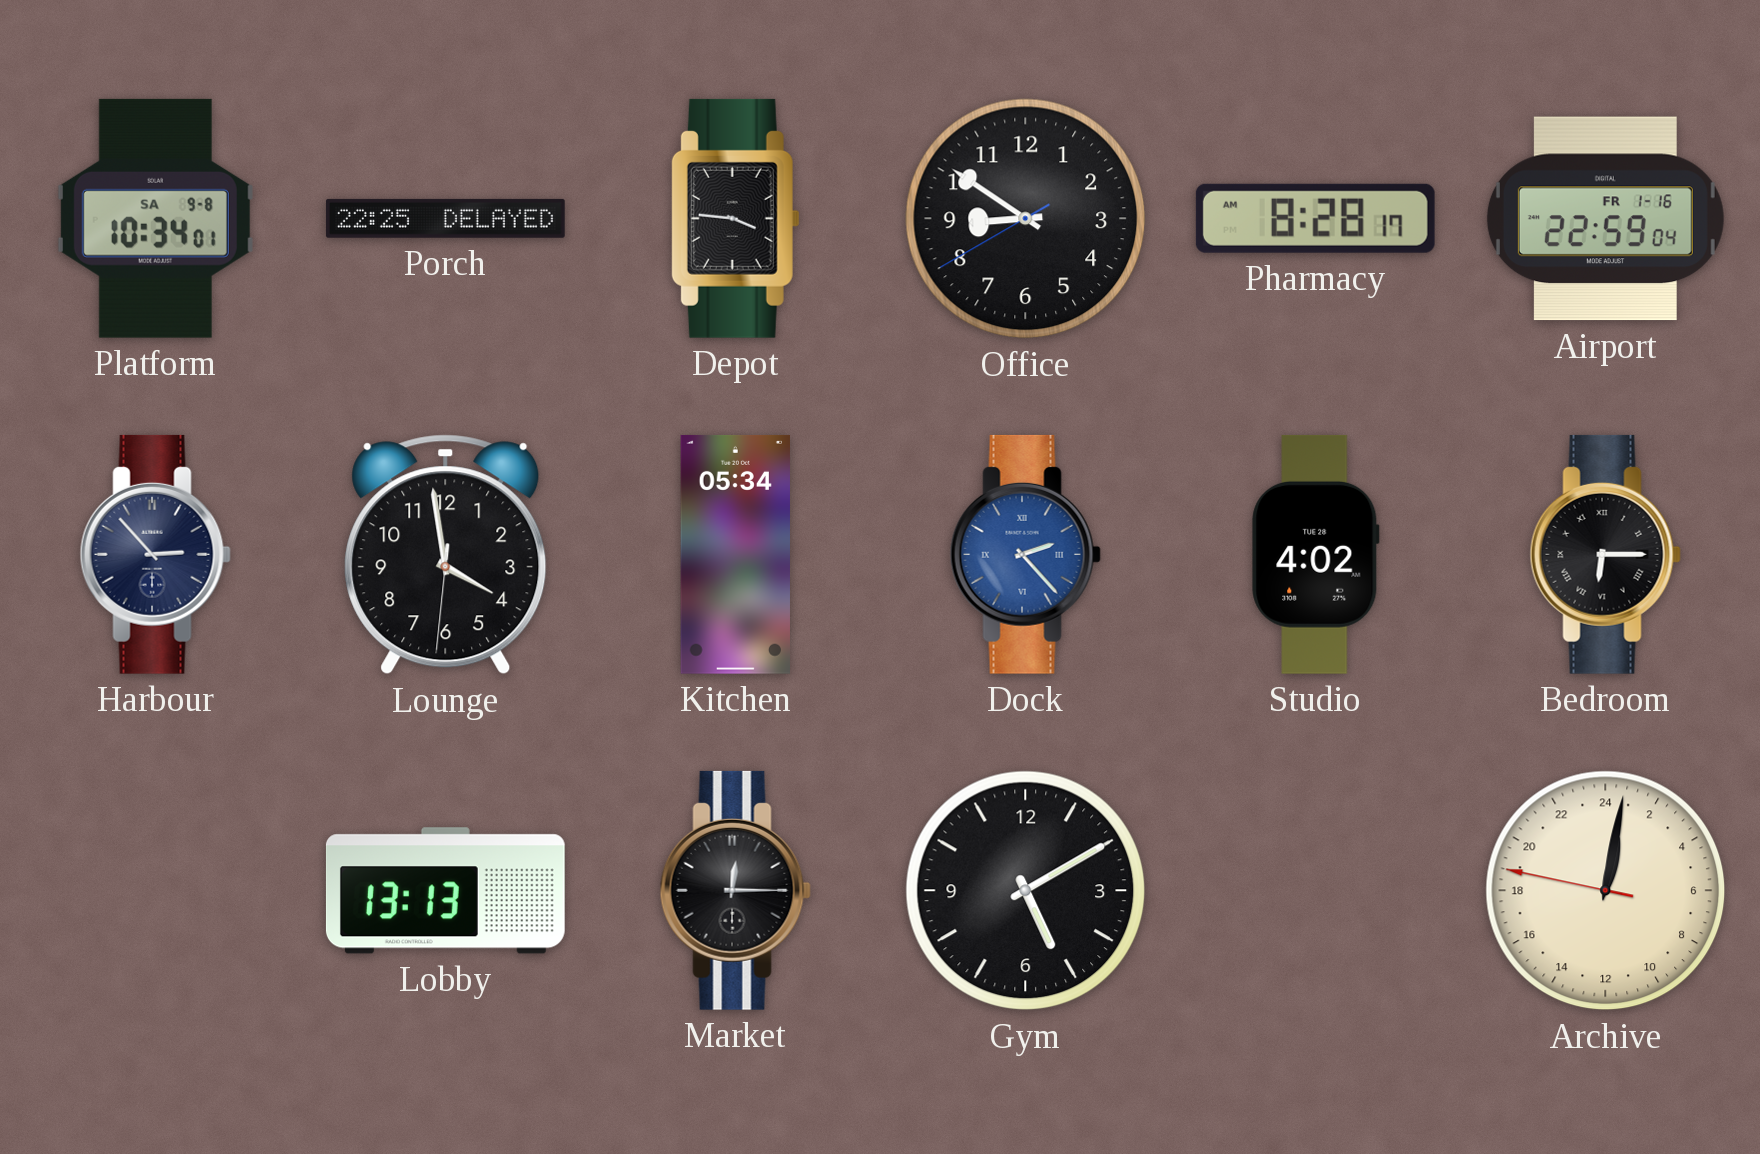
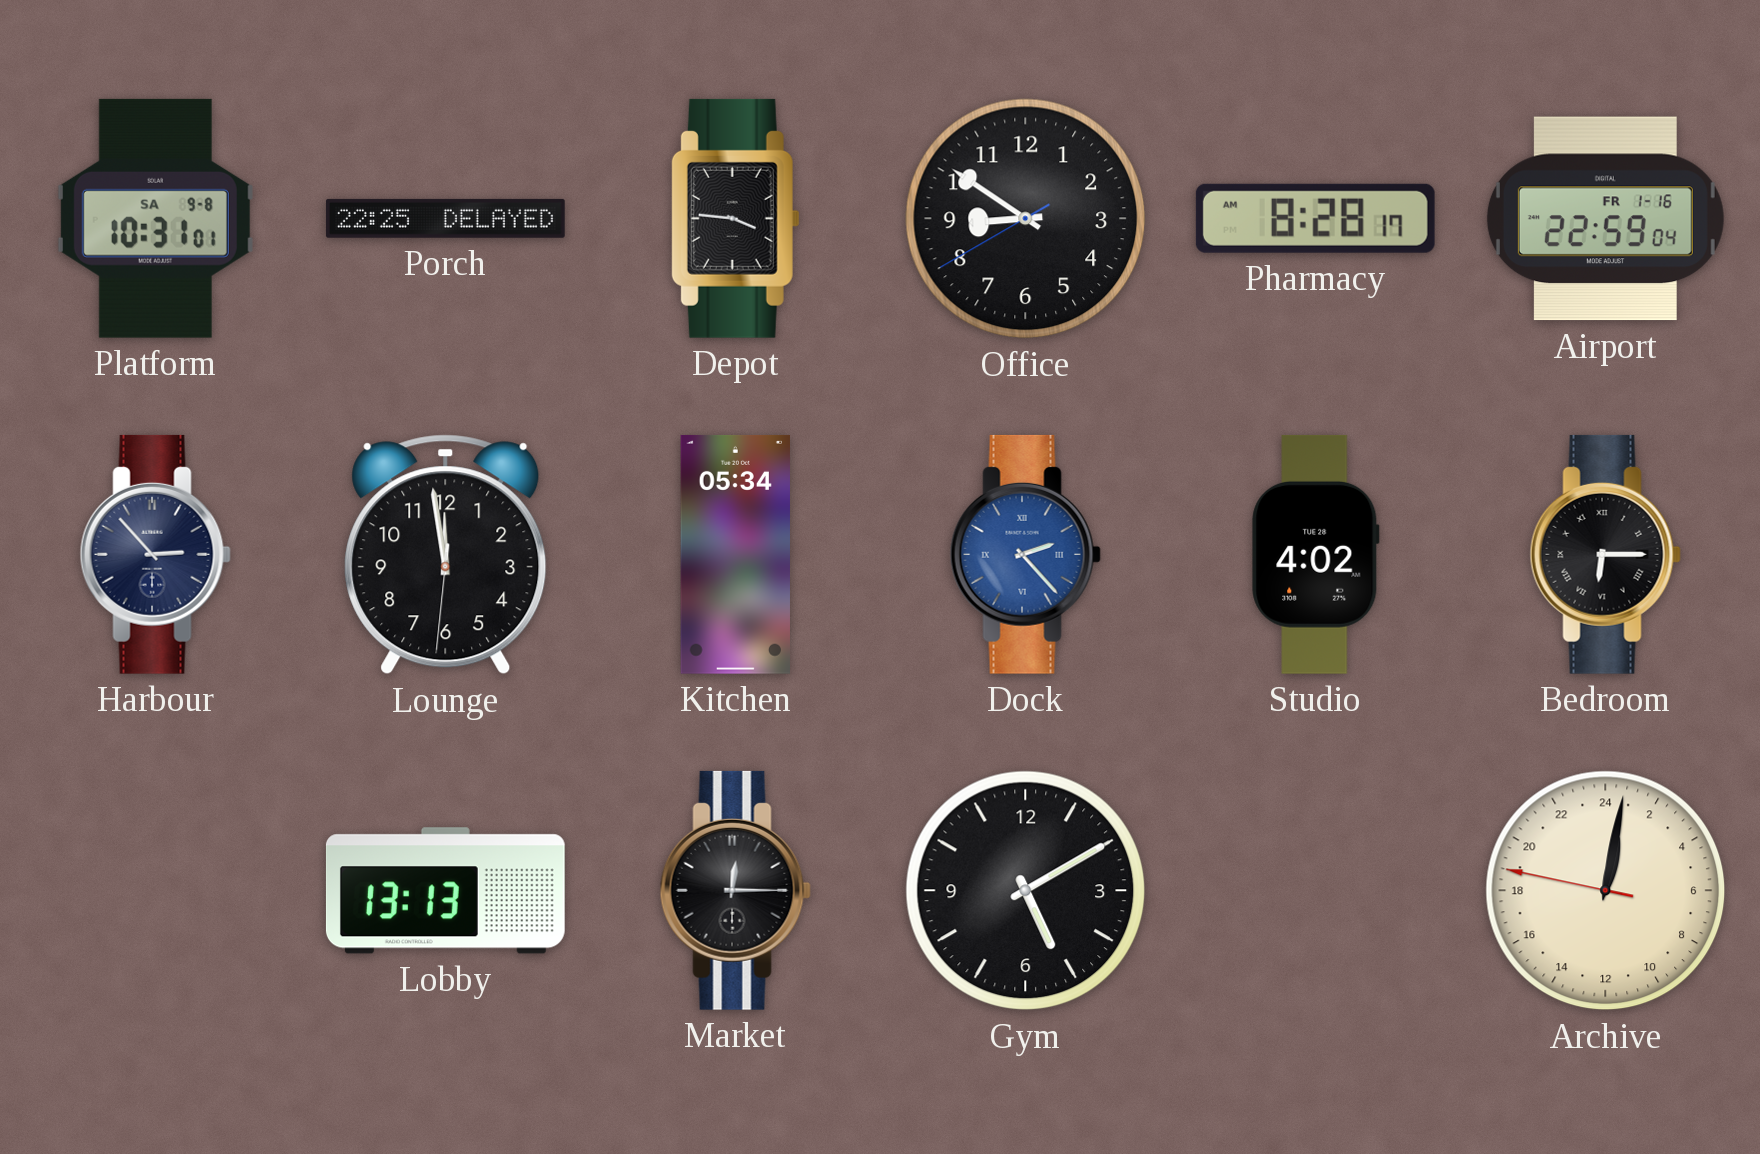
Platform: 10:34 -> 10:31 (155, 218)
Lounge: 3:58 -> 11:58 (446, 555)
